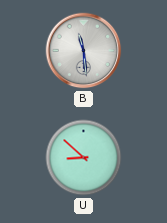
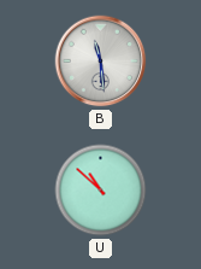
U: 8:52 -> 10:52 (101, 191)
